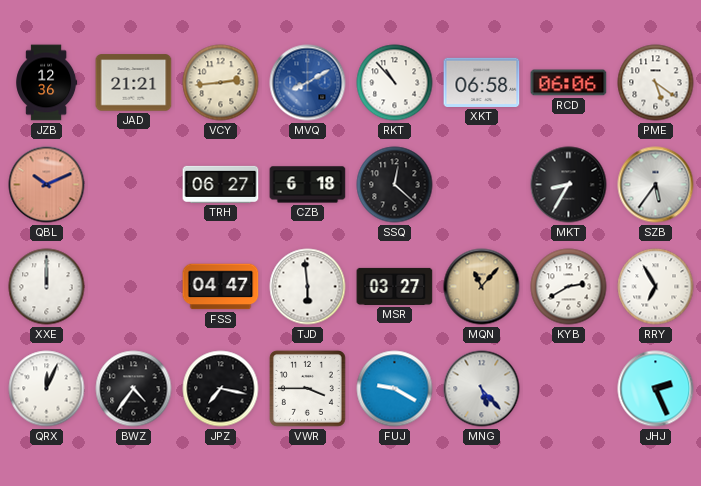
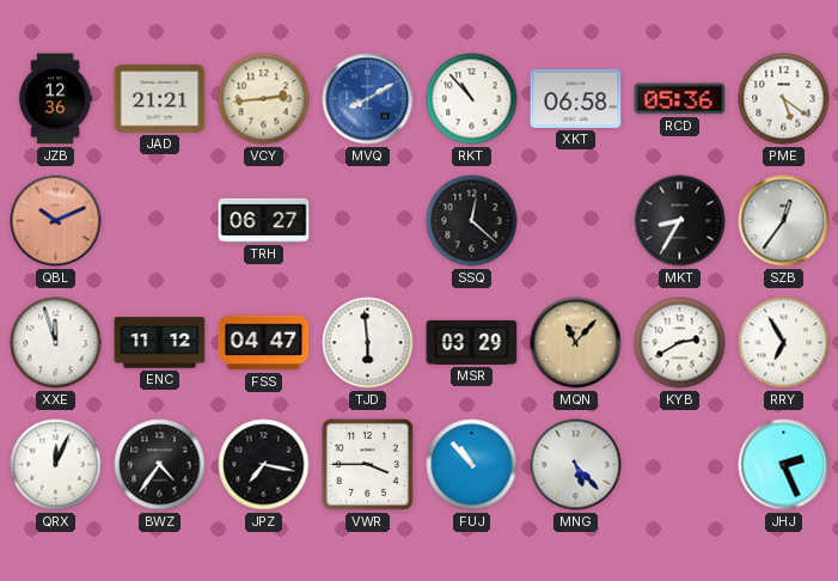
RCD: 06:06 -> 05:36 (680, 99)
CZB: 6:18 -> none (308, 185)
SZB: 5:36 -> 12:36 (784, 221)
XXE: 12:00 -> 11:57 (56, 343)
ENC: none -> 11:12 (160, 343)
MSR: 03:27 -> 03:29 (472, 342)
FUJ: 9:20 -> 10:53 (472, 465)
